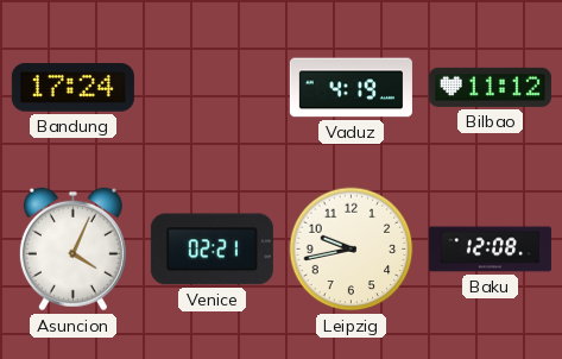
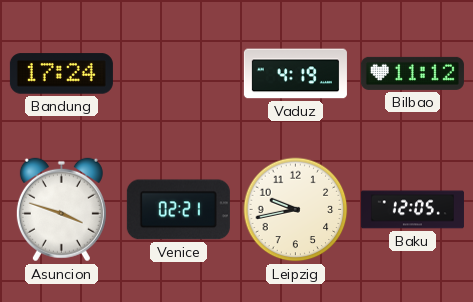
Asuncion: 4:04 -> 3:48 (61, 210)
Baku: 12:08 -> 12:05 (412, 210)
